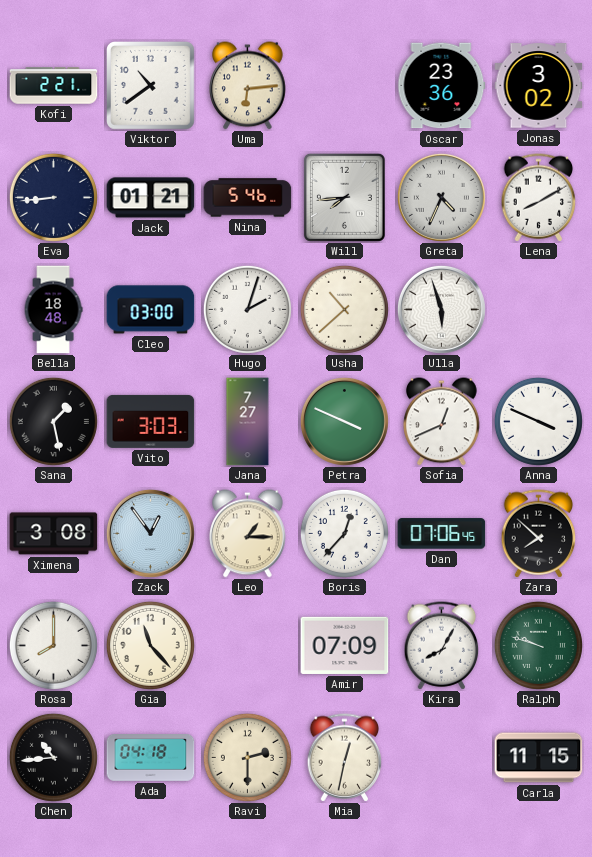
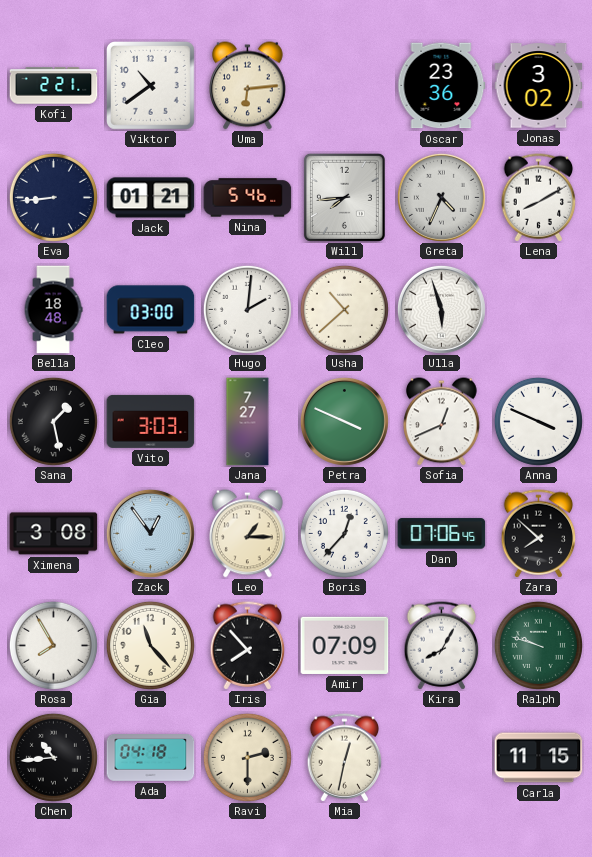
Hugo: 2:03 -> 2:01 (247, 309)
Rosa: 8:00 -> 7:55 (53, 645)
Iris: none -> 7:53 (248, 646)
